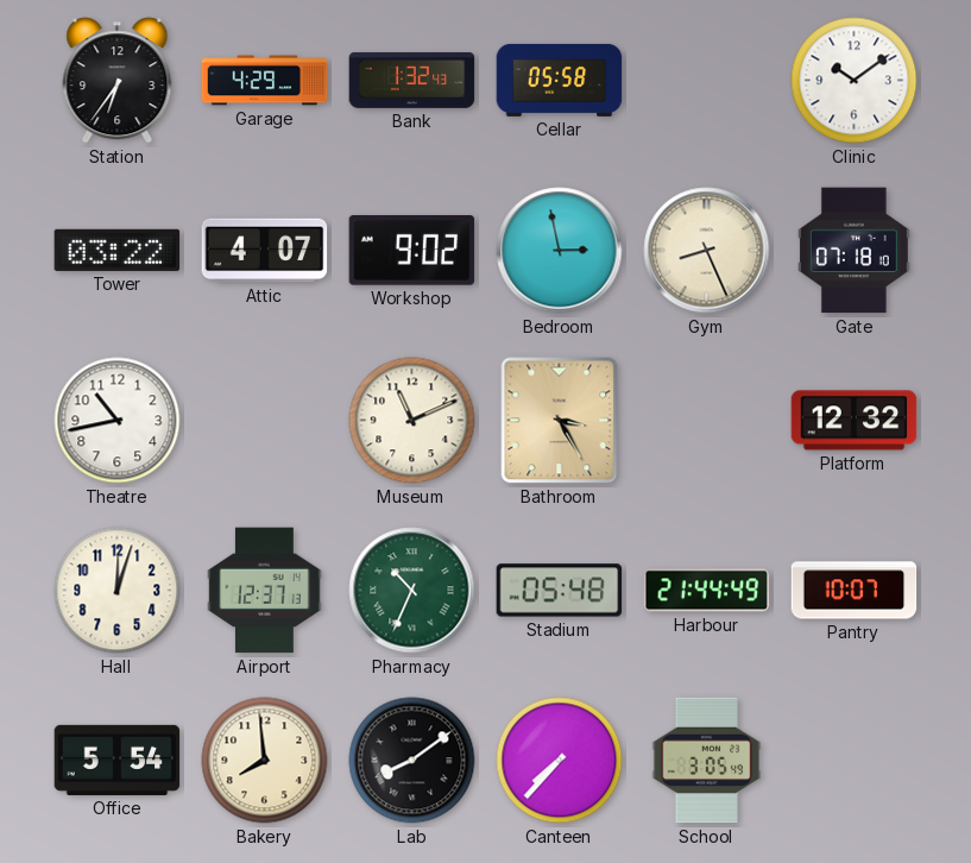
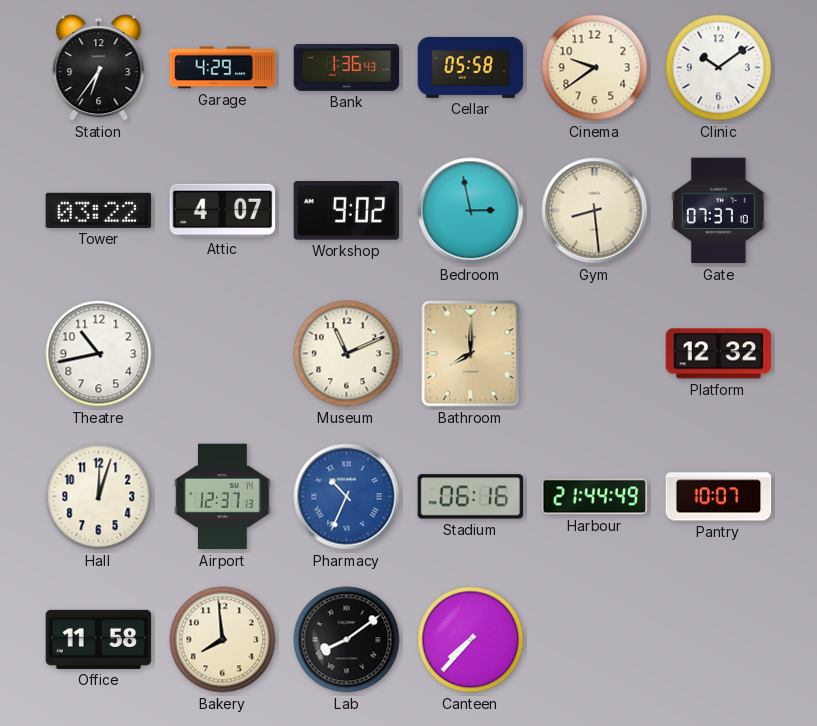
Bank: 1:32 -> 1:36 (347, 67)
Cinema: none -> 9:39 (595, 68)
Gym: 8:26 -> 8:29 (595, 211)
Gate: 07:18 -> 07:37 (718, 211)
Bathroom: 3:25 -> 8:00 (471, 354)
Pharmacy dial: green -> blue (347, 497)
Stadium: 05:48 -> 06:16 (471, 497)
Office: 5:54 -> 11:58 (99, 639)
School: 3:05 -> none (707, 761)
